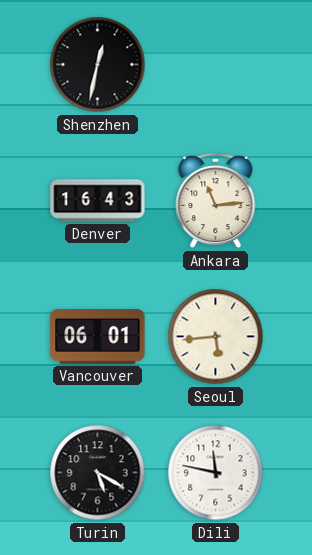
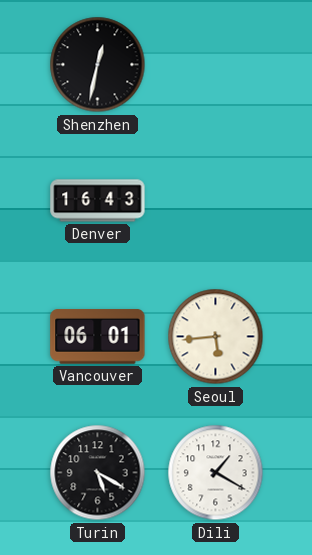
Ankara: 11:14 -> none (216, 201)
Dili: 11:47 -> 1:20 (216, 473)
